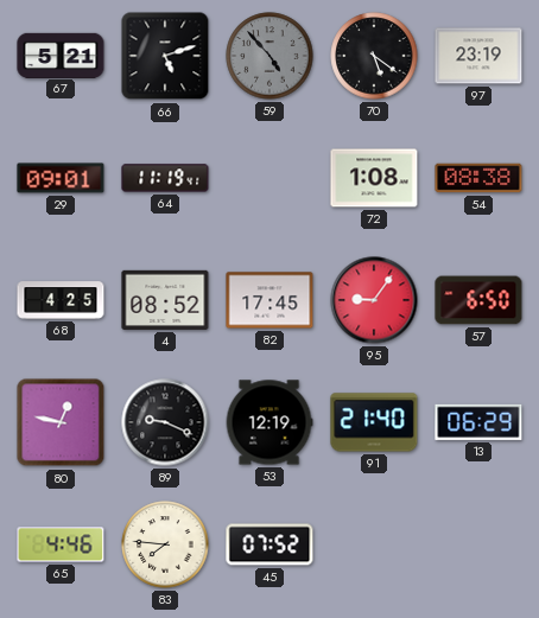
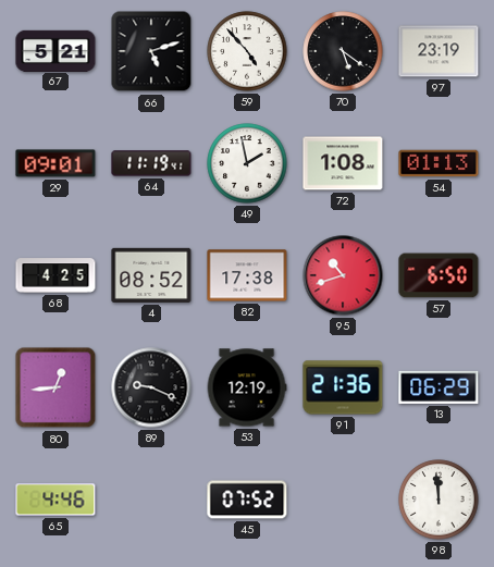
59 dial: grey -> white (247, 51)
49: none -> 1:58 (247, 163)
54: 08:38 -> 01:13 (439, 163)
82: 17:45 -> 17:38 (247, 275)
95: 9:06 -> 10:42 (343, 275)
80: 12:47 -> 12:44 (55, 387)
91: 21:40 -> 21:36 (343, 387)
83: 7:46 -> none (165, 544)
98: none -> 11:59 (439, 500)
